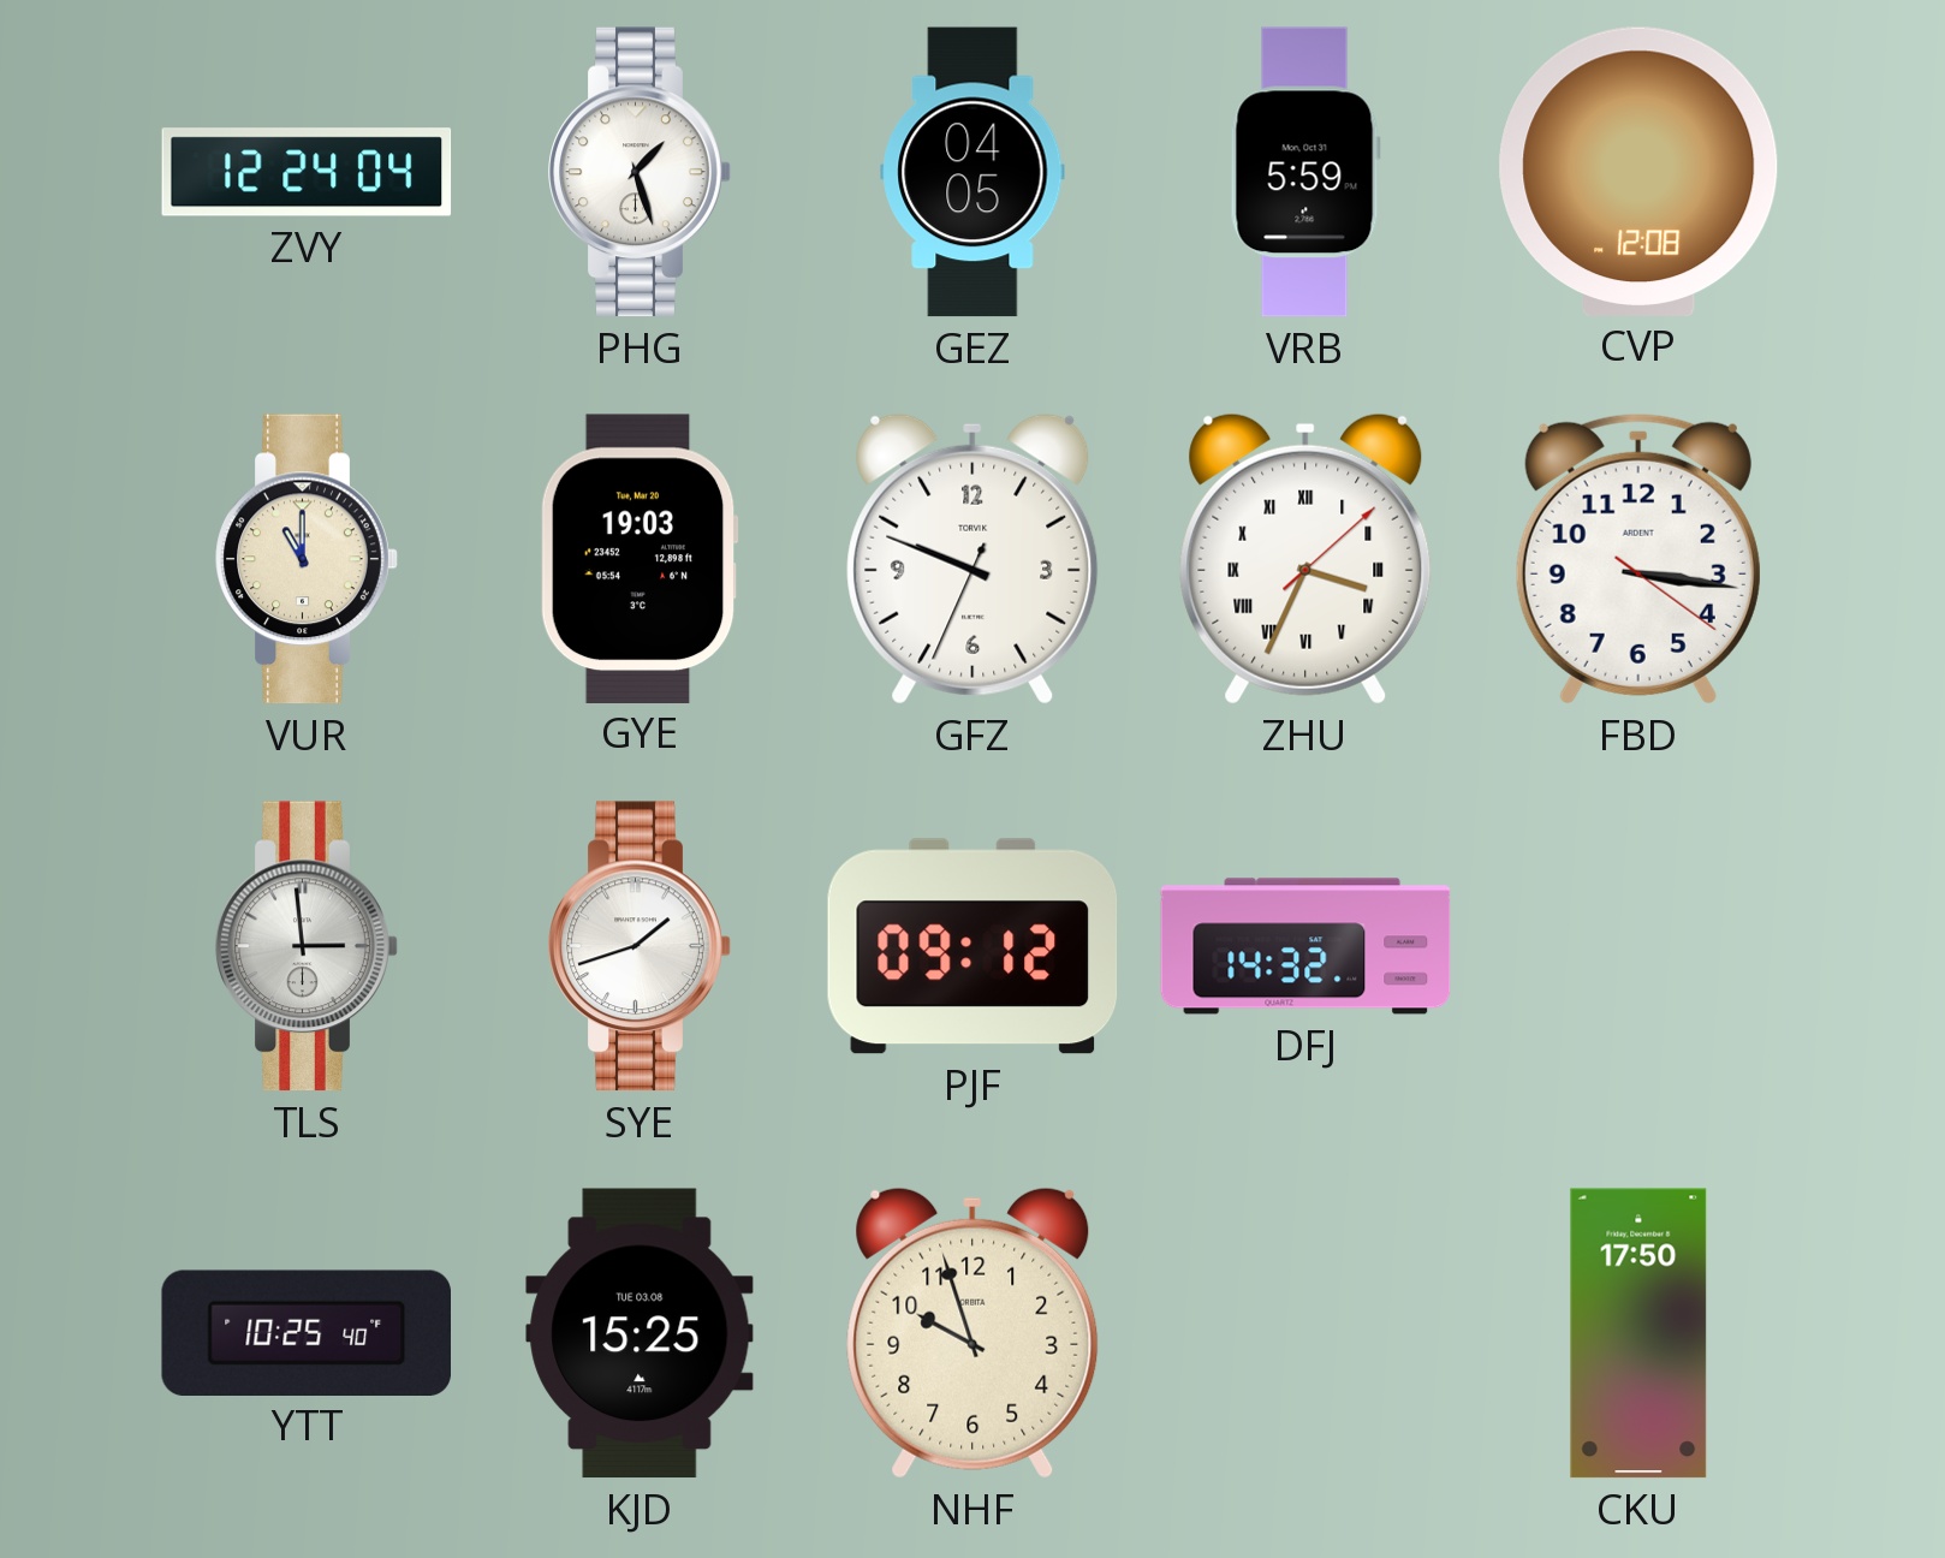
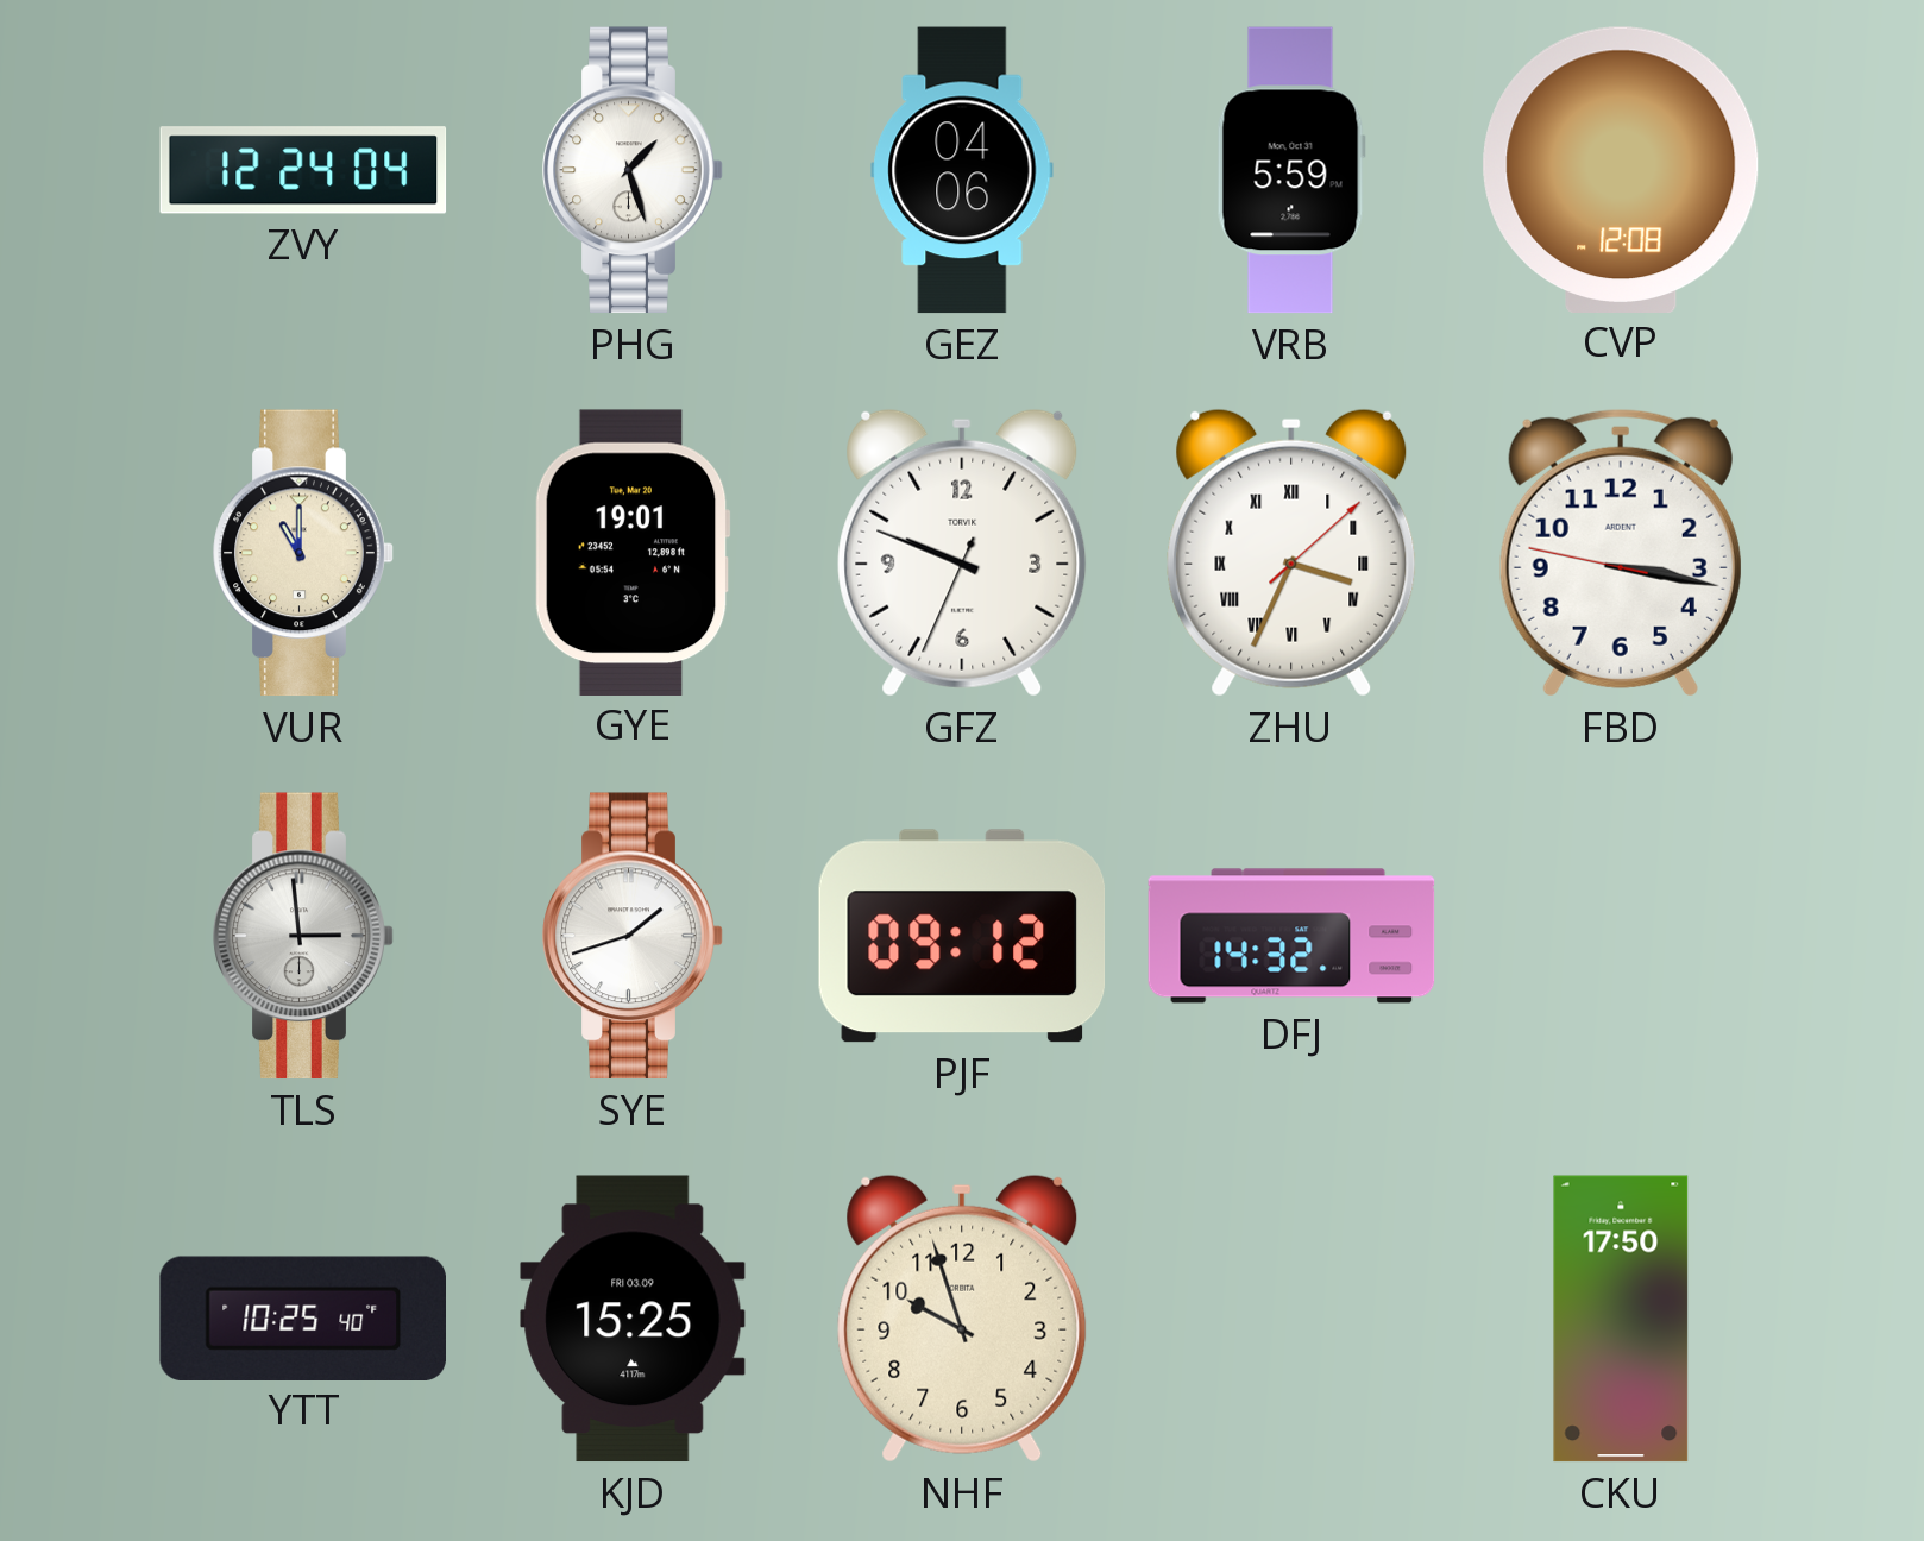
GEZ: 04:05 -> 04:06 (962, 170)
GYE: 19:03 -> 19:01 (633, 552)
FBD: 3:16:21 -> 3:16:47 (1621, 553)
KJD date: TUE 03.08 -> FRI 03.09 (633, 1319)
